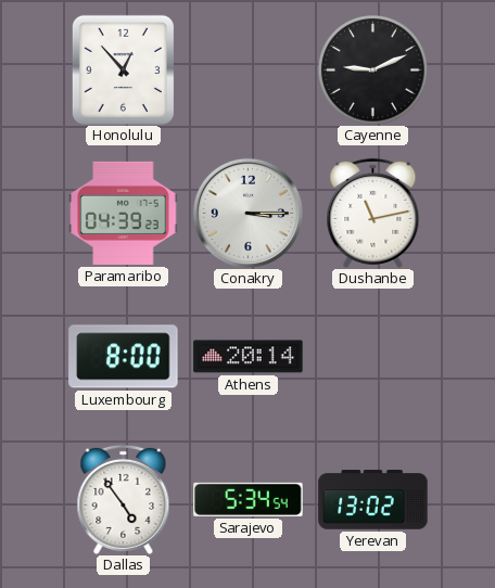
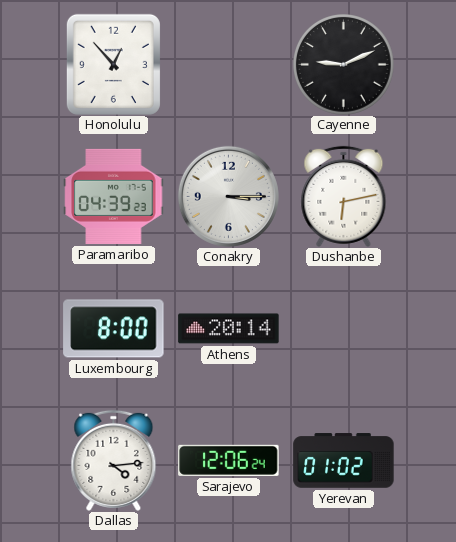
Dushanbe: 11:13 -> 6:13 (344, 196)
Dallas: 4:54 -> 4:14 (114, 460)
Sarajevo: 5:34 -> 12:06 (229, 460)
Yerevan: 13:02 -> 01:02 (344, 461)
